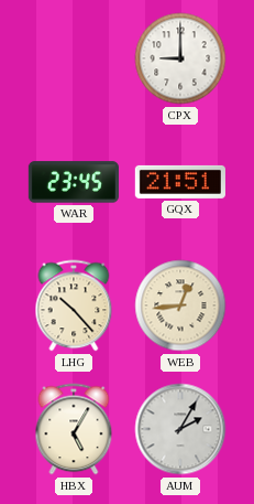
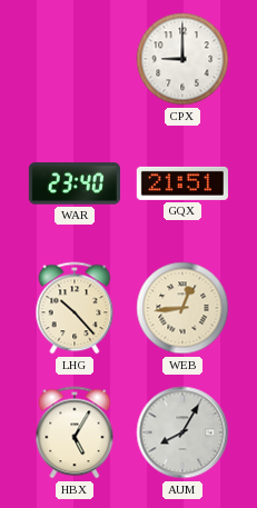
WAR: 23:45 -> 23:40 (75, 183)
AUM: 2:05 -> 8:05 (182, 432)
